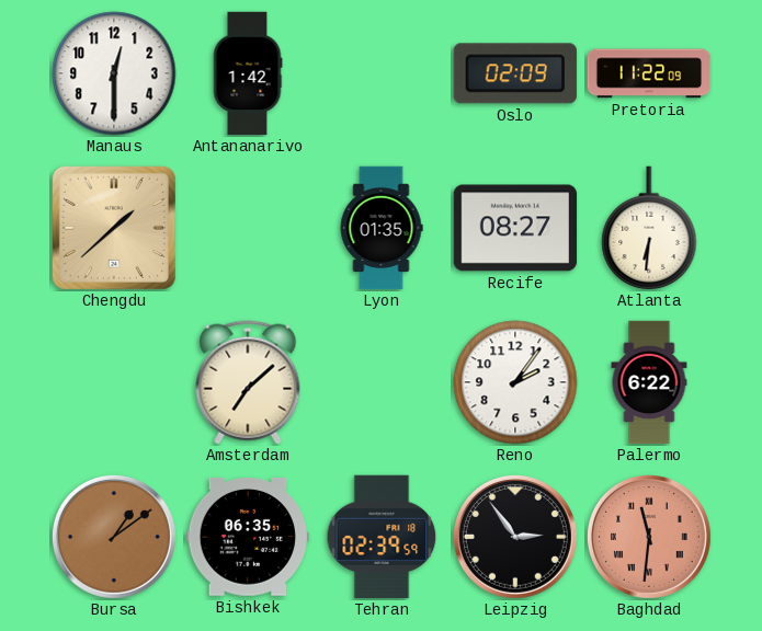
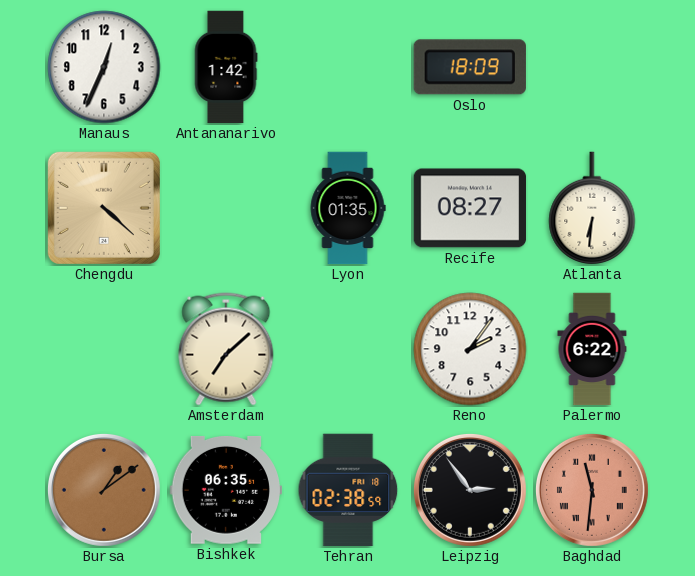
Manaus: 12:30 -> 12:34 (104, 67)
Oslo: 02:09 -> 18:09 (470, 67)
Pretoria: 11:22 -> none (649, 73)
Chengdu: 1:38 -> 4:22 (104, 208)
Tehran: 02:39 -> 02:38 (348, 490)
